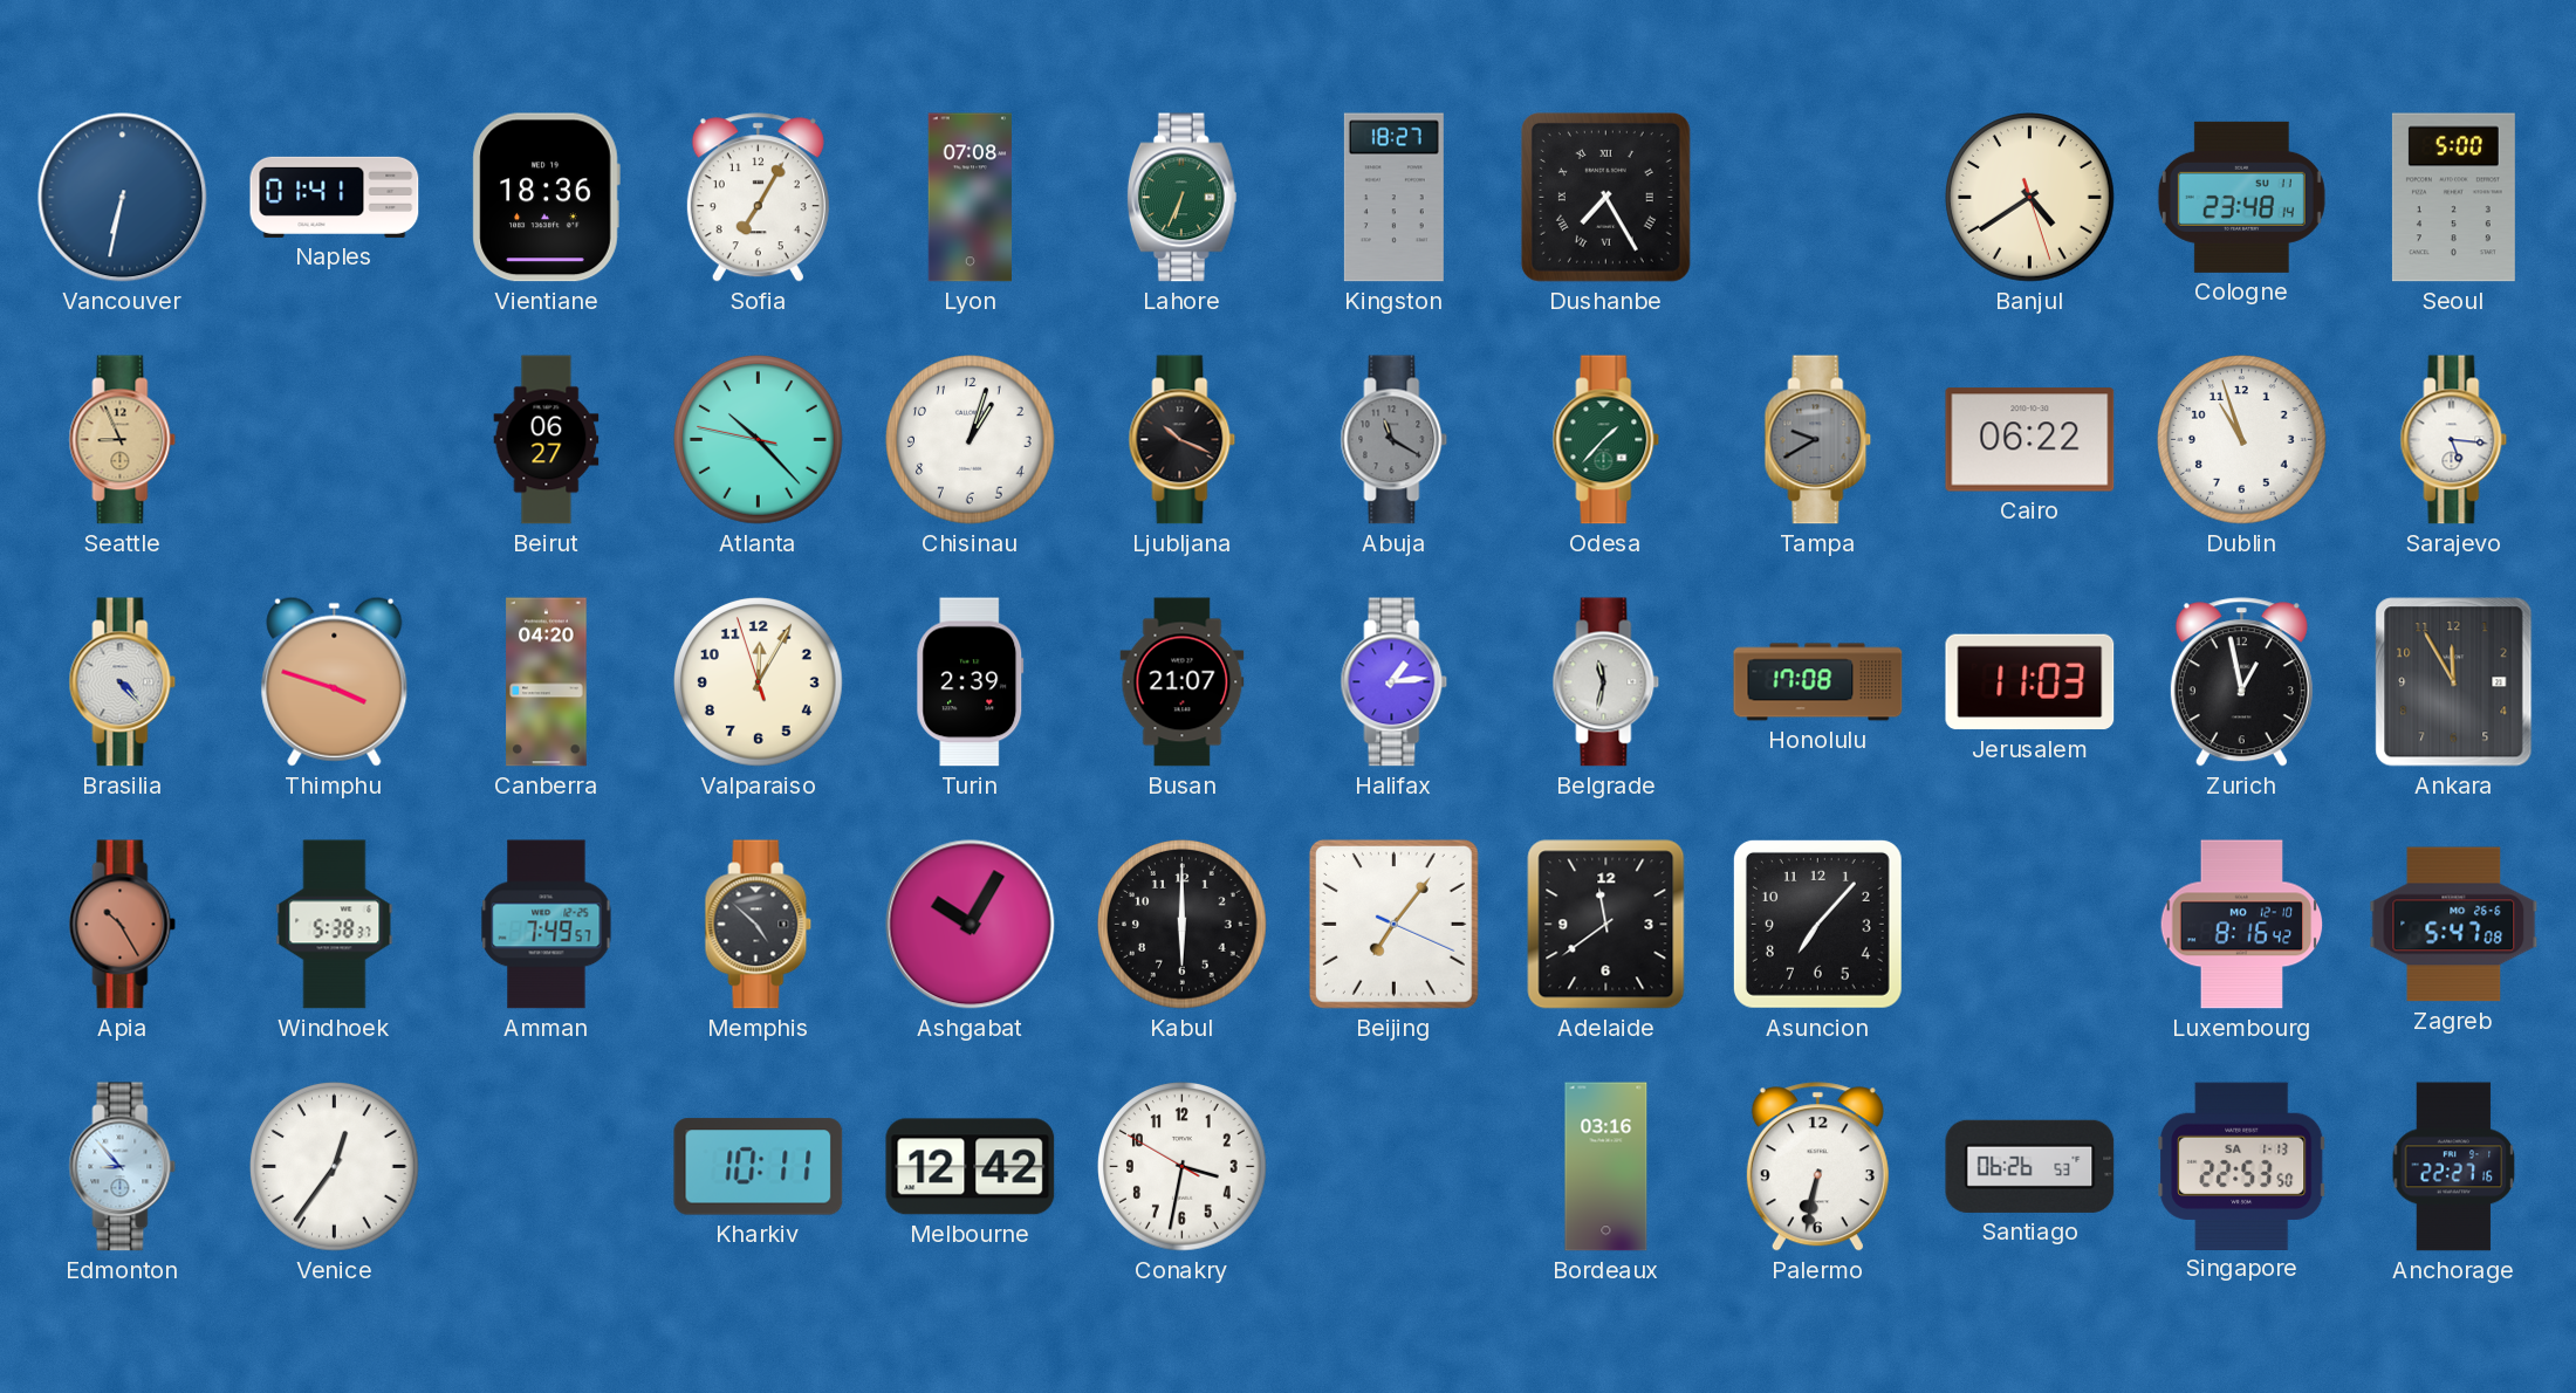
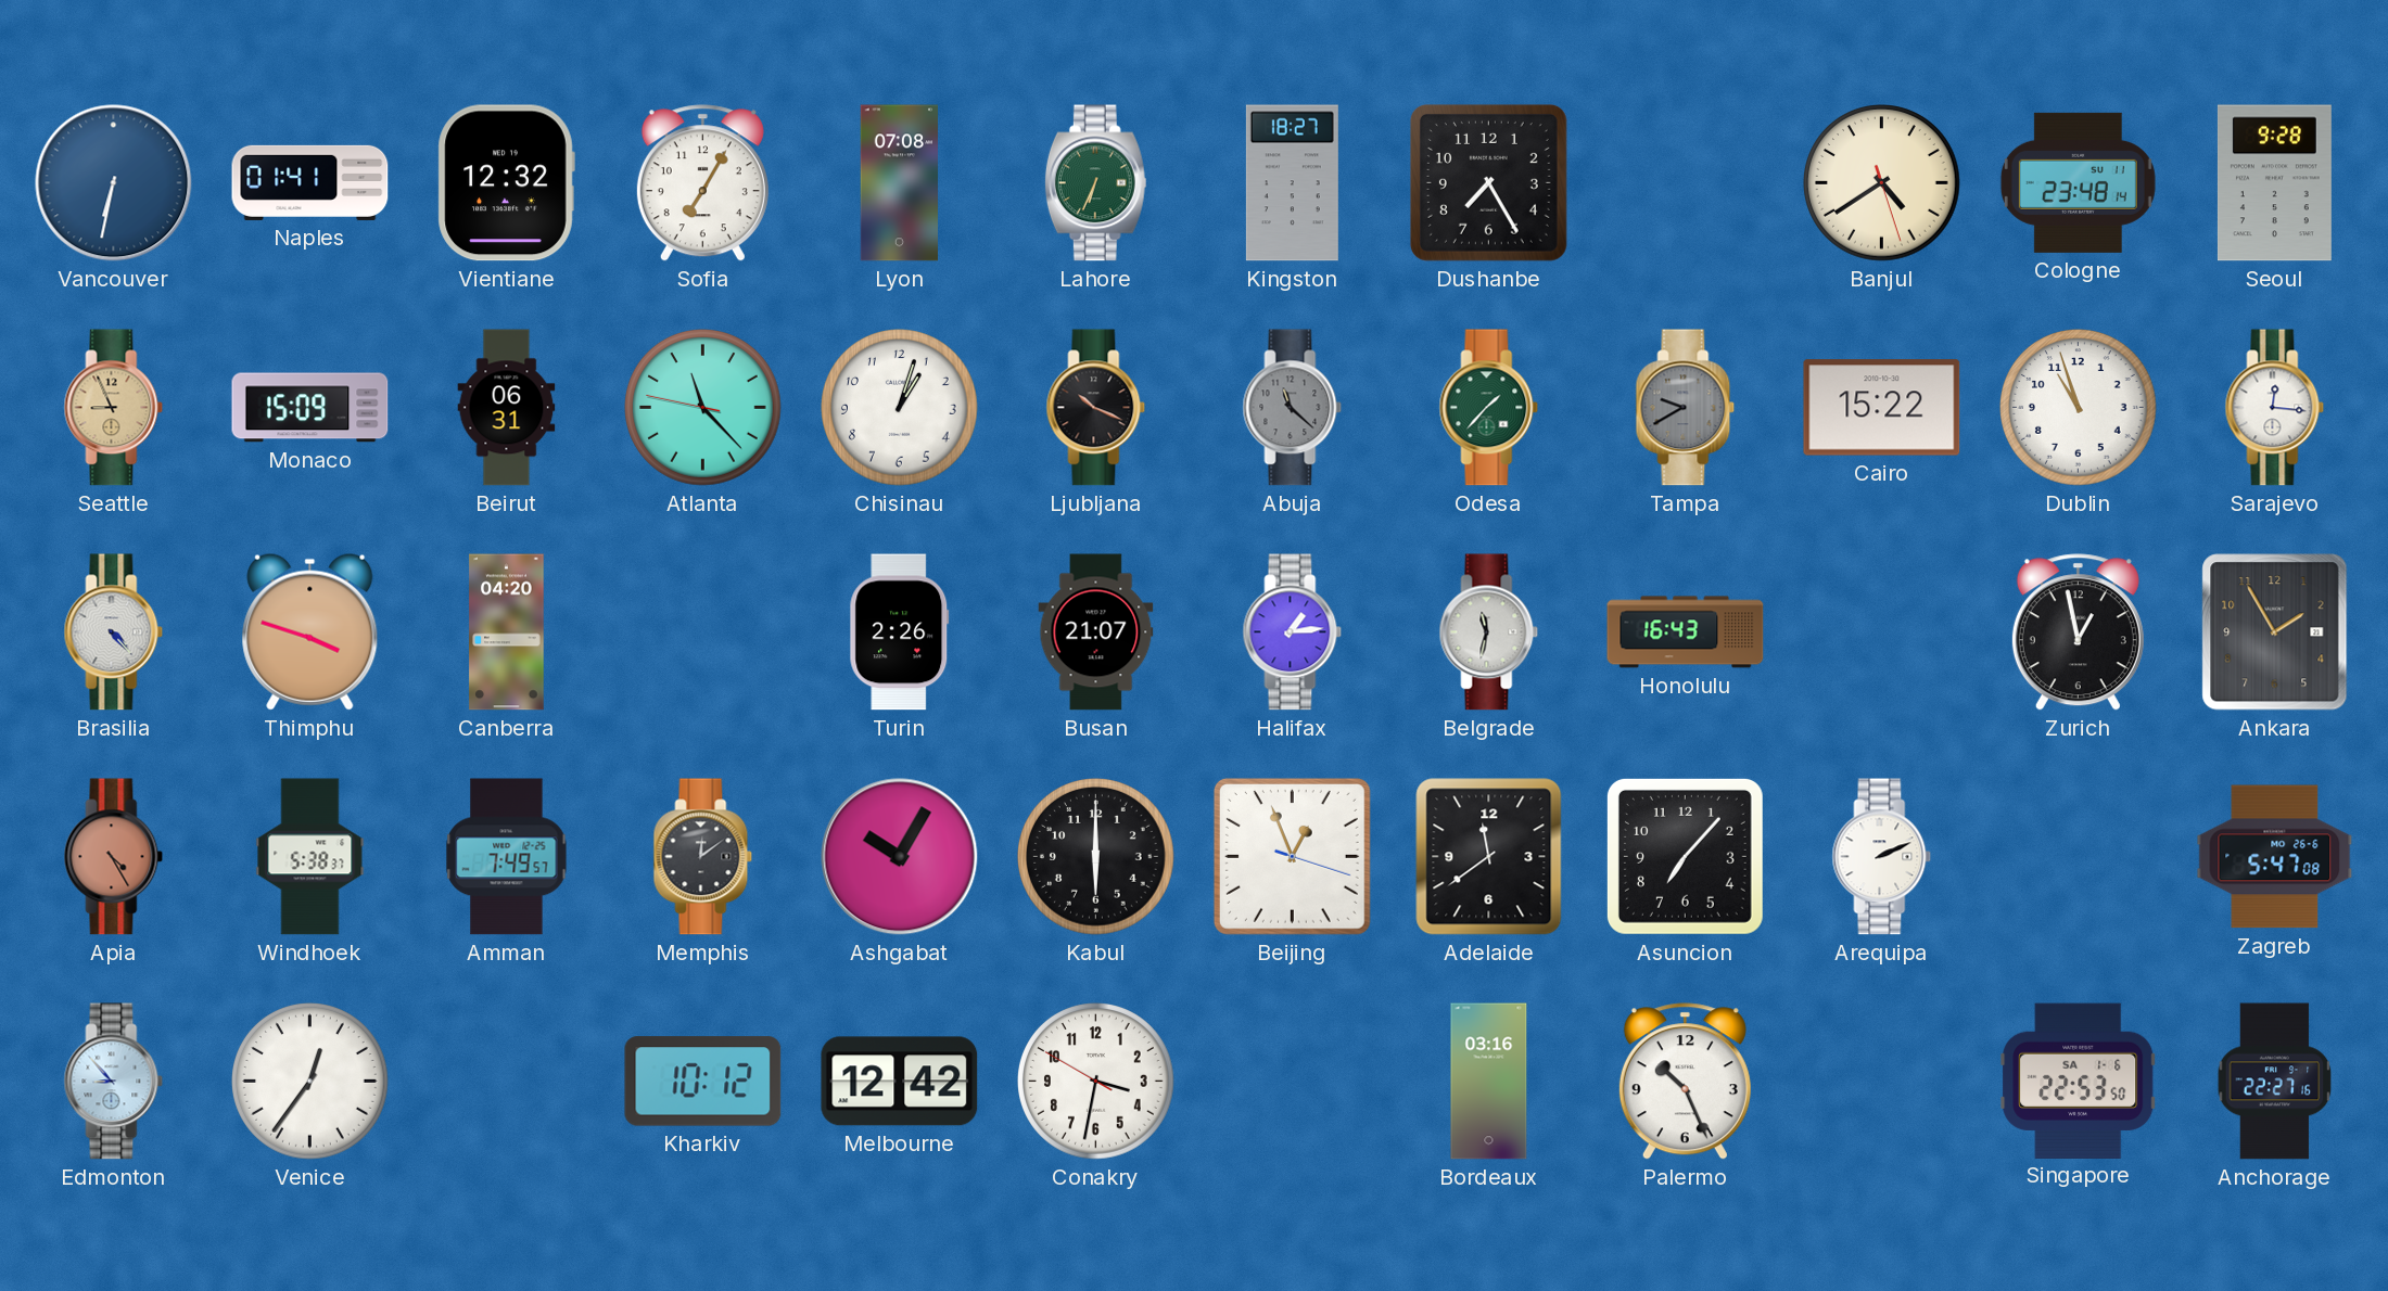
Vientiane: 18:36 -> 12:32 (506, 183)
Dushanbe numerals: Roman -> Arabic (1488, 182)
Seoul: 5:00 -> 9:28 (2274, 183)
Monaco: none -> 15:09 (310, 408)
Beirut: 06:27 -> 06:31 (507, 408)
Atlanta: 10:22 -> 11:22 (703, 408)
Abuja: 11:20 -> 11:22 (1293, 408)
Cairo: 06:22 -> 15:22 (1882, 408)
Sarajevo: 5:16 -> 12:16 (2275, 408)
Valparaiso: 12:04 -> none (759, 682)
Turin: 2:39 -> 2:26 (900, 632)
Honolulu: 17:08 -> 16:43 (1686, 632)
Jerusalem: 11:03 -> none (2030, 682)
Ankara: 11:55 -> 1:55 (2275, 632)
Apia: 10:25 -> 4:25 (114, 857)
Memphis: 4:52 -> 12:09 (703, 857)
Beijing: 7:06 -> 12:56 (1292, 856)
Arequipa: none -> 2:11 (1882, 857)
Luxembourg: 8:16 -> none (2242, 925)
Kharkiv: 10:11 -> 10:12 (703, 1082)
Palermo: 6:32 -> 10:26 (1685, 1082)
Santiago: 06:26 -> none (2030, 1166)
Singapore date: SA 1-13 -> SA 1-6 (2079, 1081)
